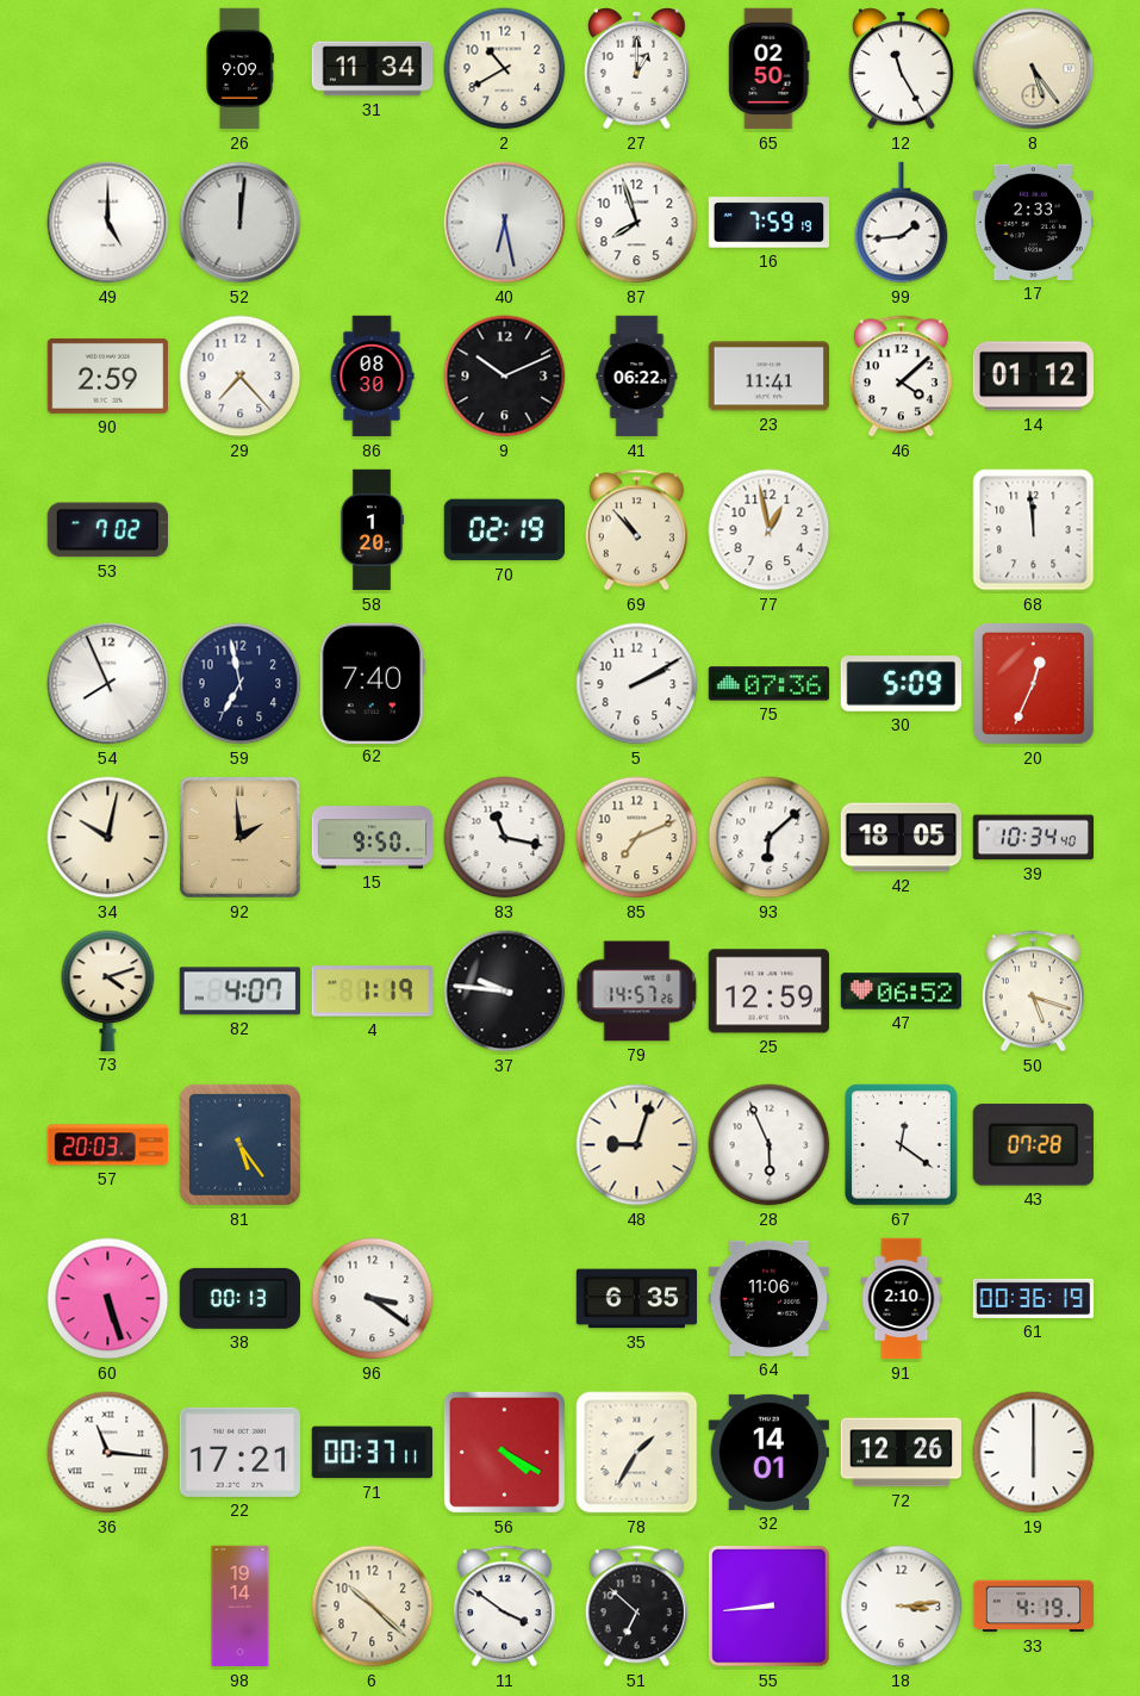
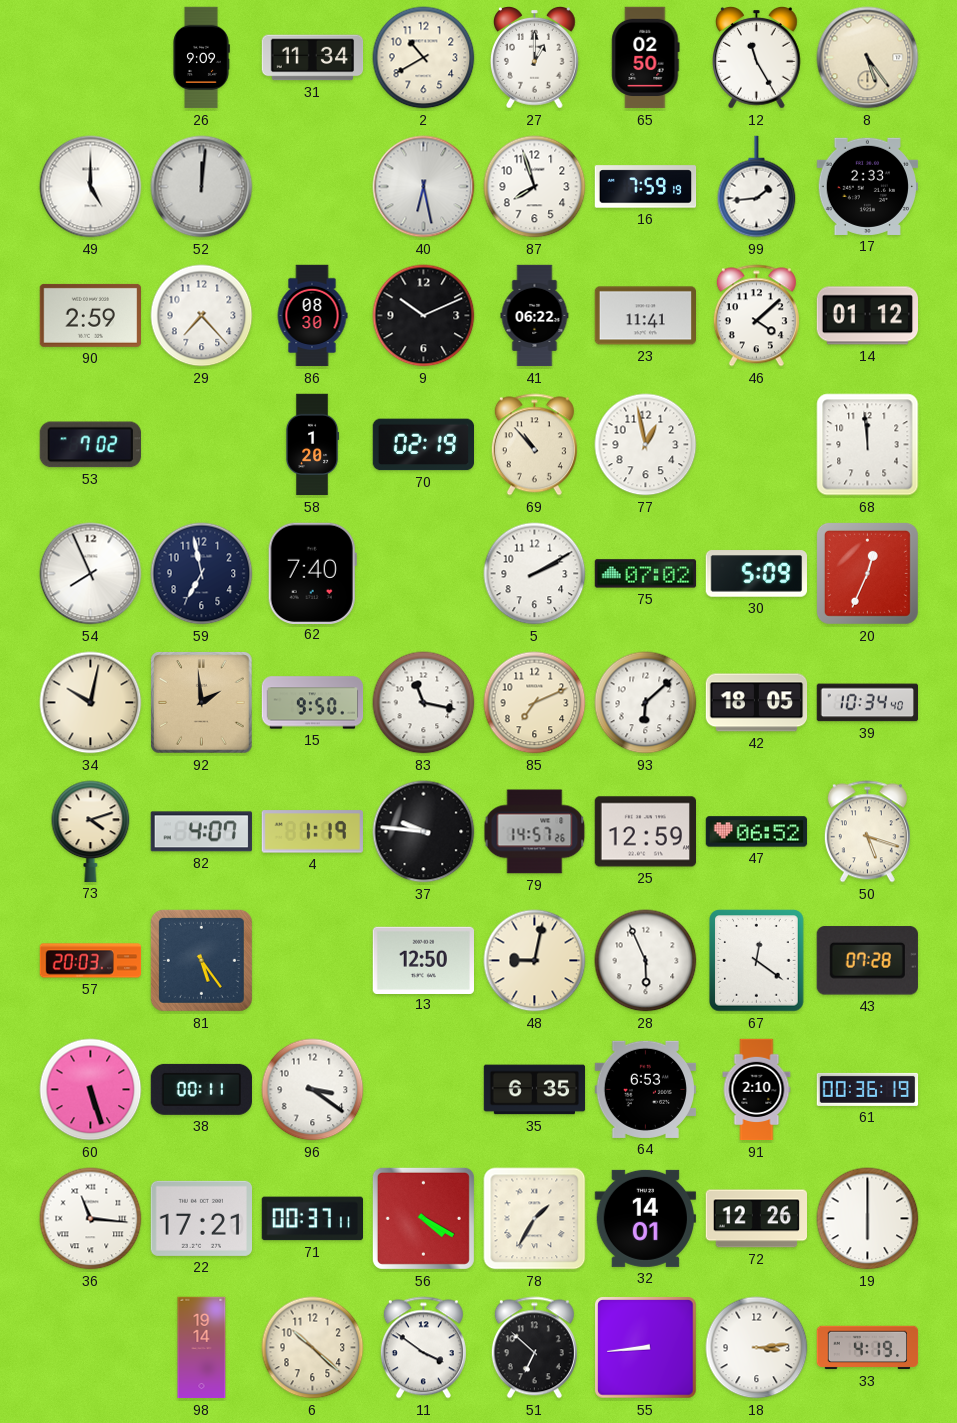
75: 07:36 -> 07:02 (646, 574)
13: none -> 12:50 (423, 960)
48: 9:03 -> 9:02 (535, 961)
38: 00:13 -> 00:11 (201, 1089)
64: 11:06 -> 6:53 (645, 1089)
